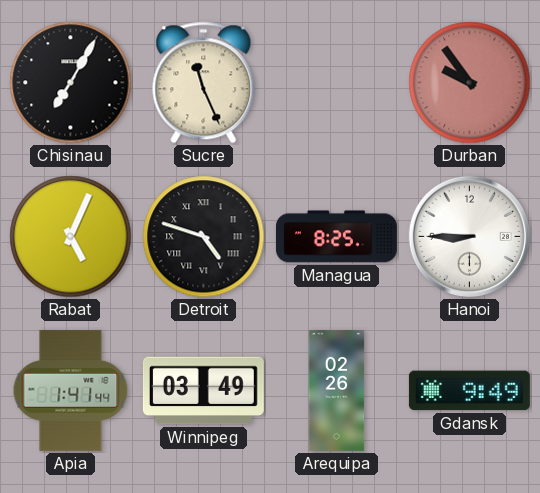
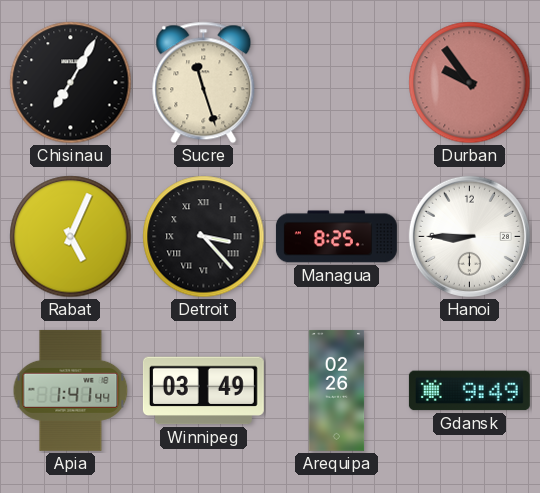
Sucre: 11:26 -> 11:27 (204, 83)
Detroit: 4:48 -> 3:23 (204, 237)
